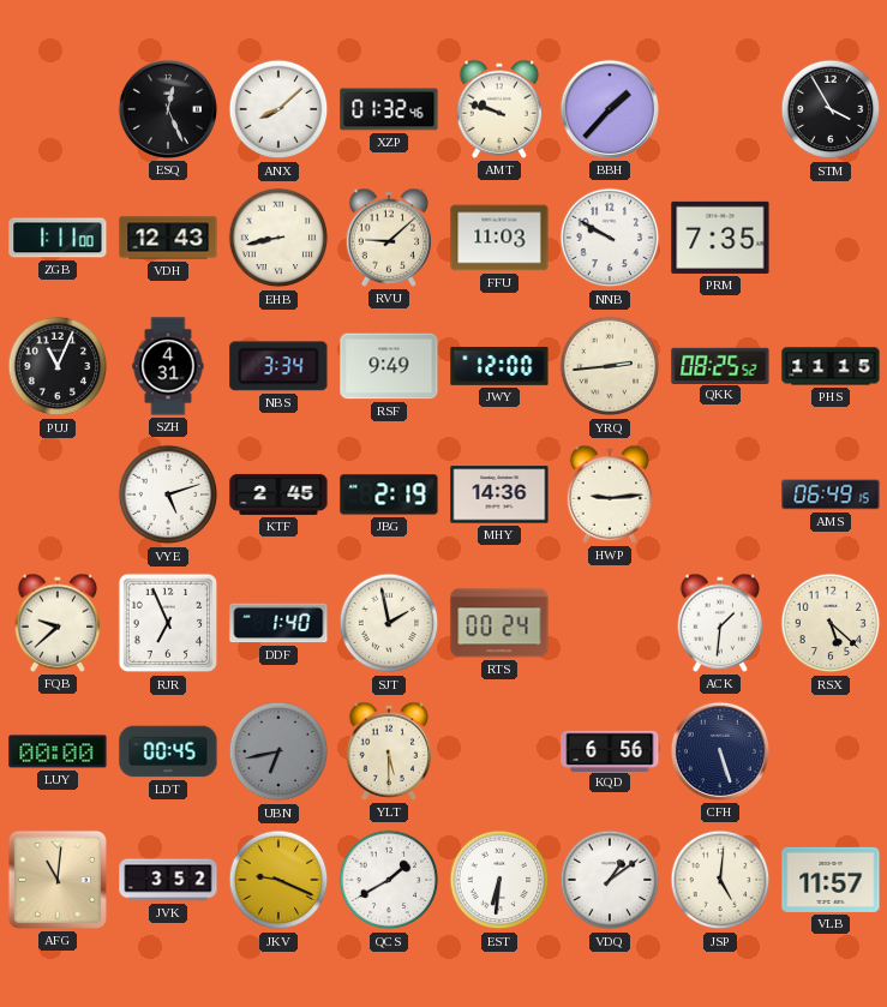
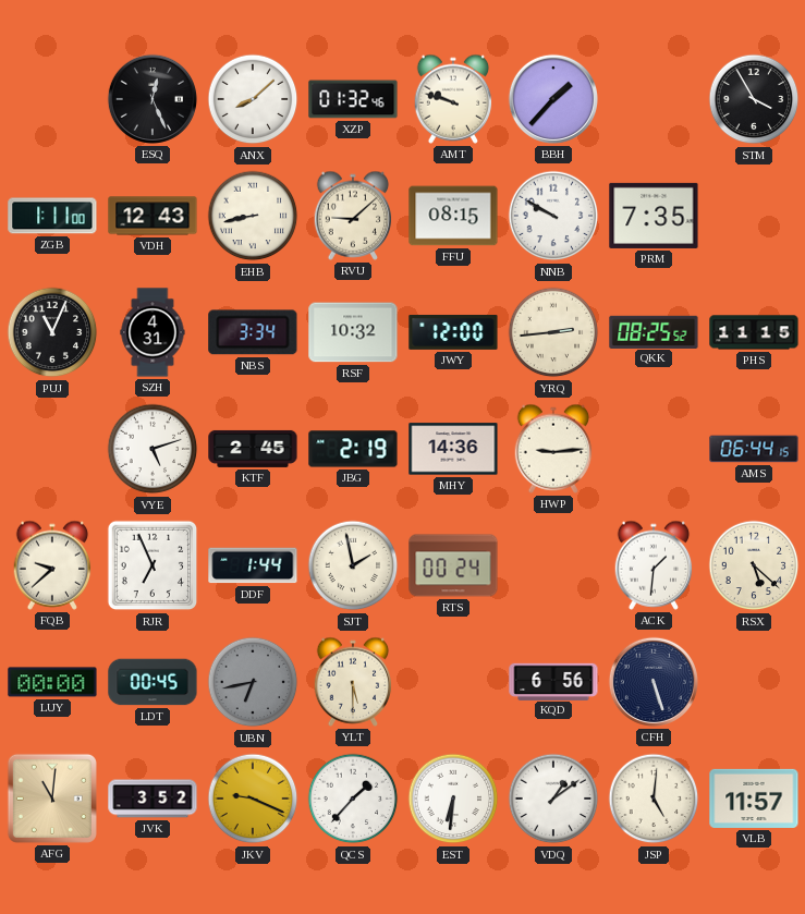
FFU: 11:03 -> 08:15 (453, 216)
RSF: 9:49 -> 10:32 (353, 332)
AMS: 06:49 -> 06:44 (754, 449)
DDF: 1:40 -> 1:44 (253, 565)
QCS: 1:40 -> 1:37 (353, 799)
